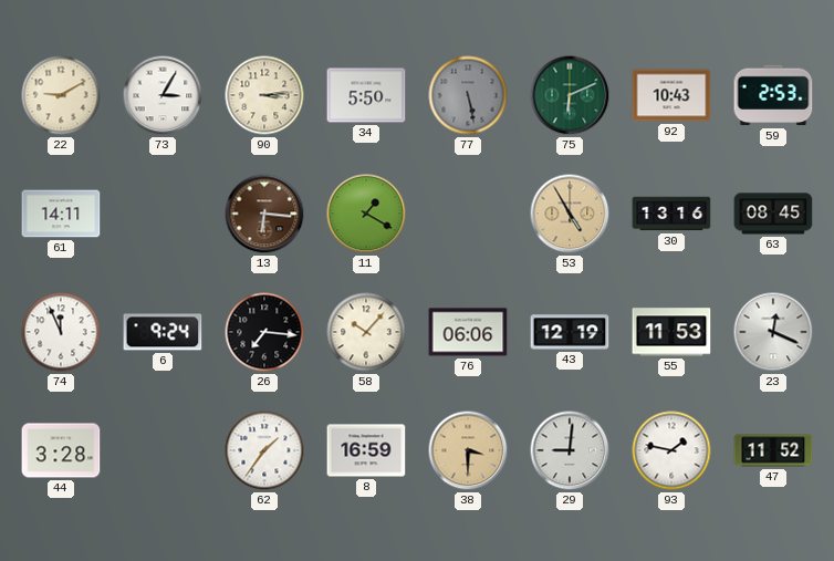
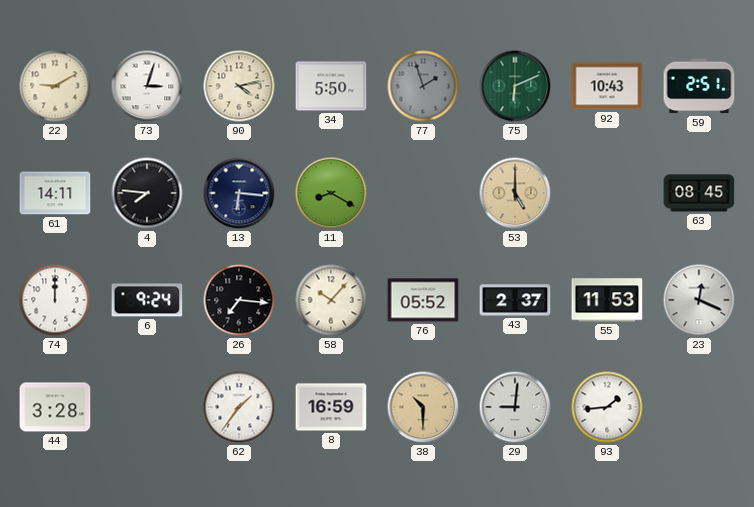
73: 3:05 -> 3:03 (147, 86)
90: 3:14 -> 4:13 (239, 86)
77: 5:28 -> 1:57 (423, 86)
59: 2:53 -> 2:51 (699, 86)
4: none -> 7:46 (147, 193)
13 dial: brown -> navy (239, 193)
11: 1:20 -> 8:20 (331, 193)
53: 4:55 -> 5:00 (515, 193)
30: 13:16 -> none (671, 214)
74: 11:56 -> 12:00 (55, 300)
76: 06:06 -> 05:52 (423, 300)
43: 12:19 -> 2:37 (515, 300)
38: 3:30 -> 10:30 (423, 407)
93: 1:47 -> 1:44 (607, 407)
47: 11:52 -> none (773, 450)
